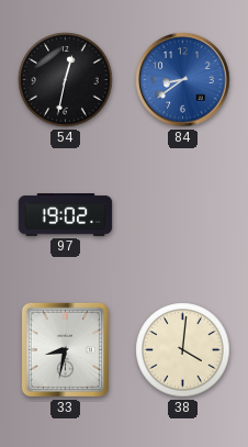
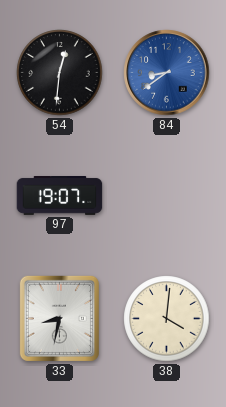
54: 12:32 -> 12:31 (60, 73)
97: 19:02 -> 19:07 (60, 196)
